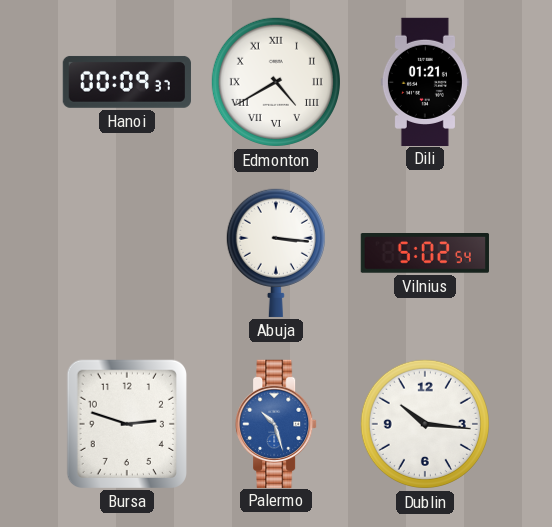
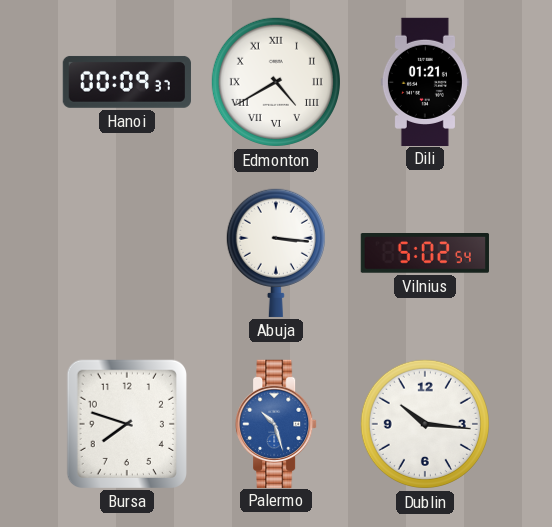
Bursa: 2:48 -> 7:48 (127, 424)
